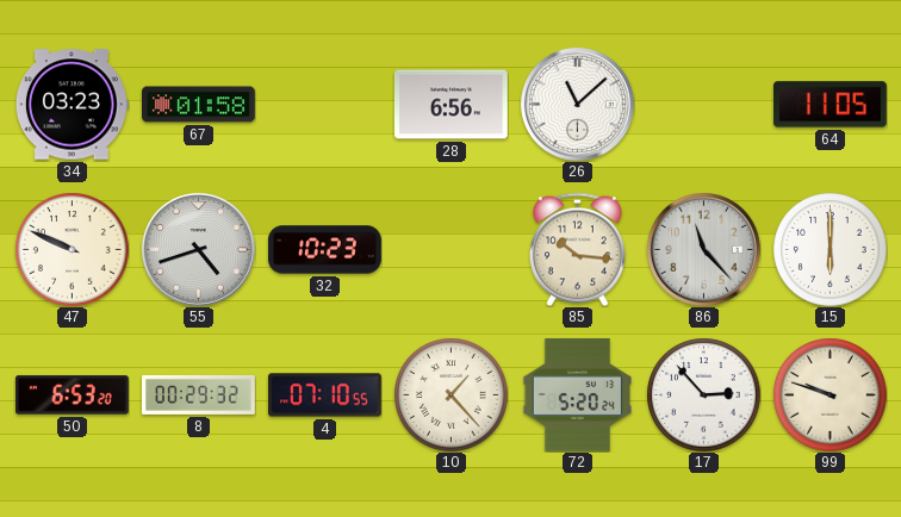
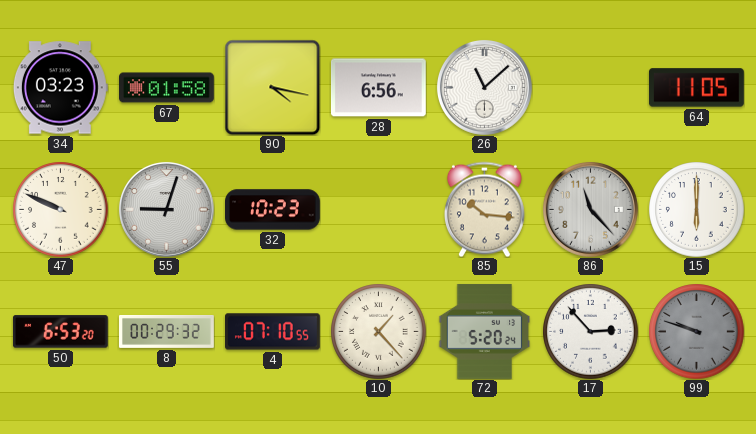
90: none -> 4:17 (272, 87)
55: 4:42 -> 9:03 (166, 209)
99 dial: cream -> grey (696, 331)
